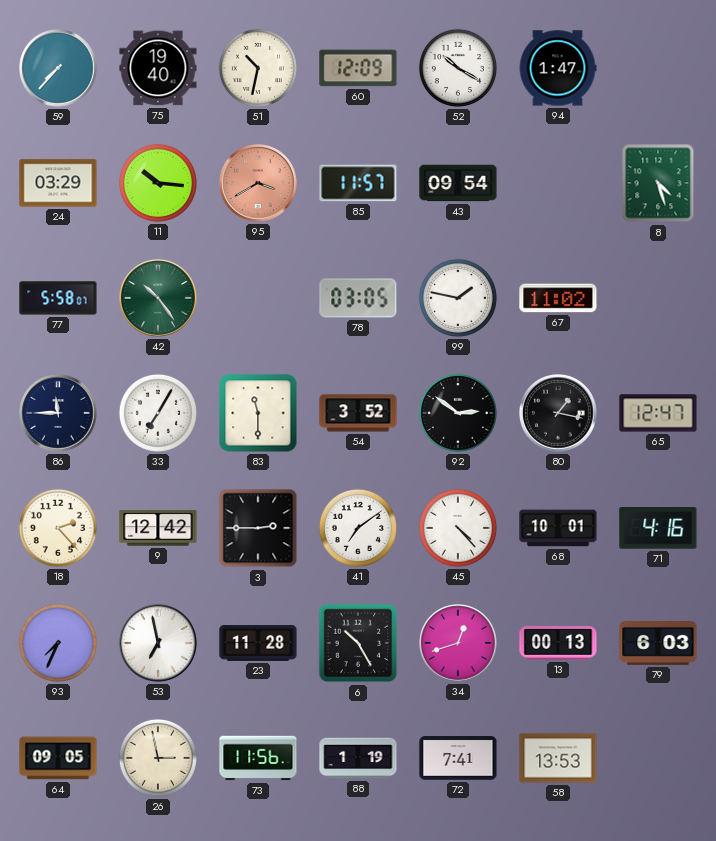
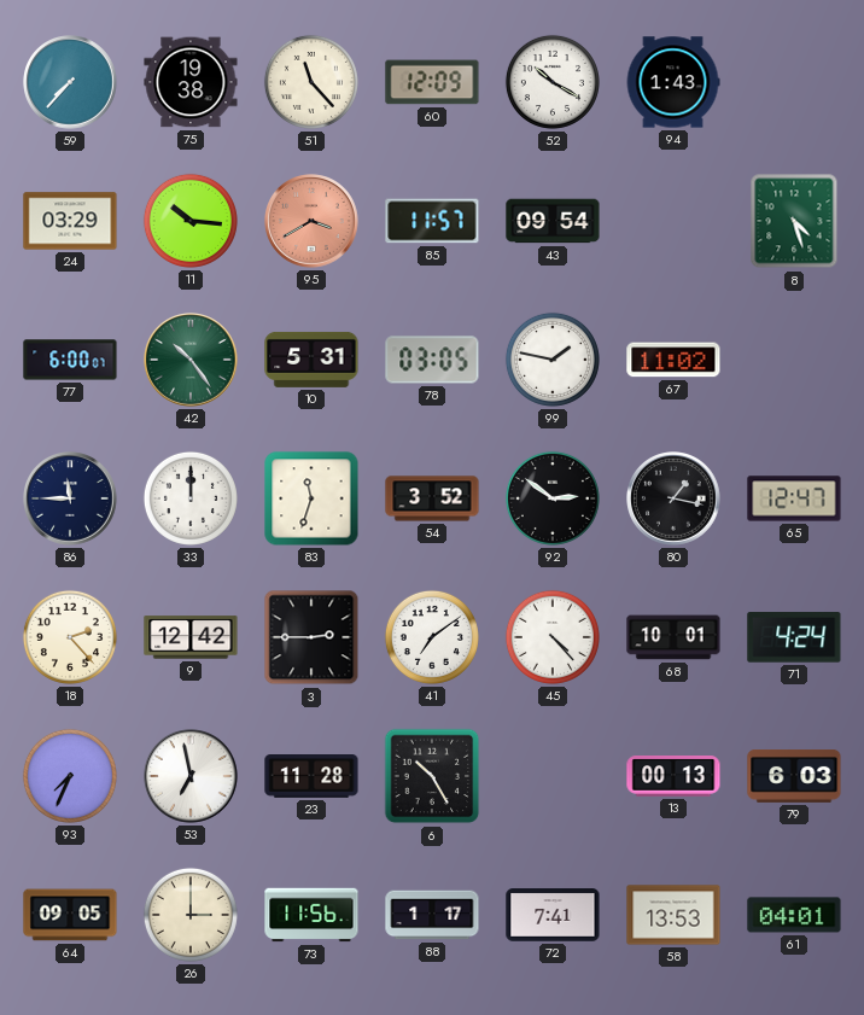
75: 19:40 -> 19:38 (191, 82)
51: 10:32 -> 11:23 (311, 82)
94: 1:47 -> 1:43 (673, 82)
77: 5:58 -> 6:00 (70, 360)
10: none -> 5:31 (311, 360)
33: 7:05 -> 12:00 (191, 498)
83: 11:30 -> 11:33 (311, 498)
71: 4:16 -> 4:24 (794, 637)
34: 12:42 -> none (458, 643)
26: 2:58 -> 3:00 (191, 915)
88: 1:19 -> 1:17 (432, 915)
61: none -> 04:01 (794, 915)
